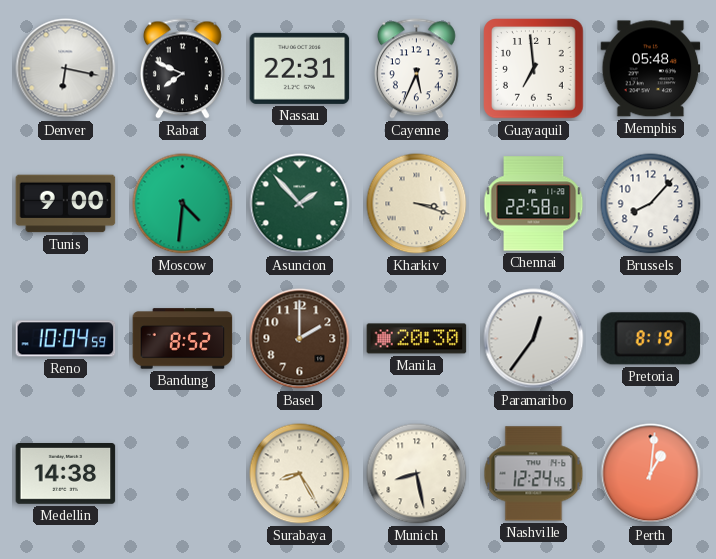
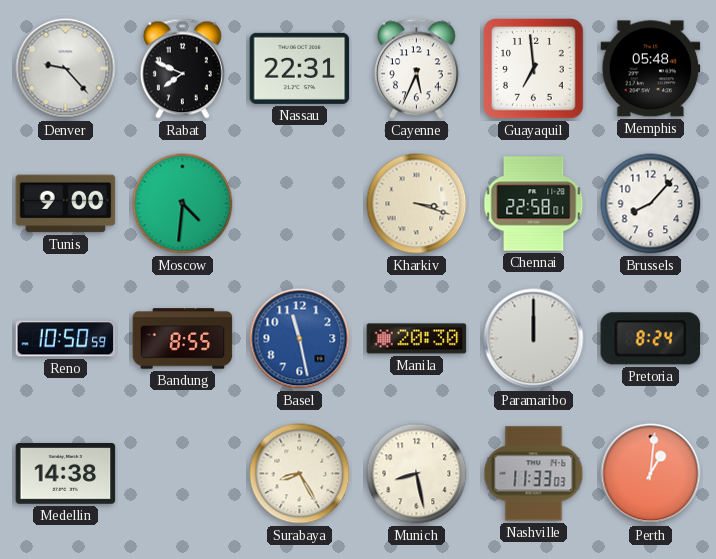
Denver: 6:17 -> 9:23 (66, 69)
Asuncion: 1:53 -> none (300, 204)
Reno: 10:04 -> 10:50 (66, 339)
Bandung: 8:52 -> 8:55 (183, 339)
Basel: 2:00 -> 11:28 (300, 339)
Basel dial: brown -> blue (300, 339)
Paramaribo: 12:36 -> 12:00 (534, 339)
Pretoria: 8:19 -> 8:24 (651, 339)
Nashville: 12:24 -> 11:33 (534, 474)
